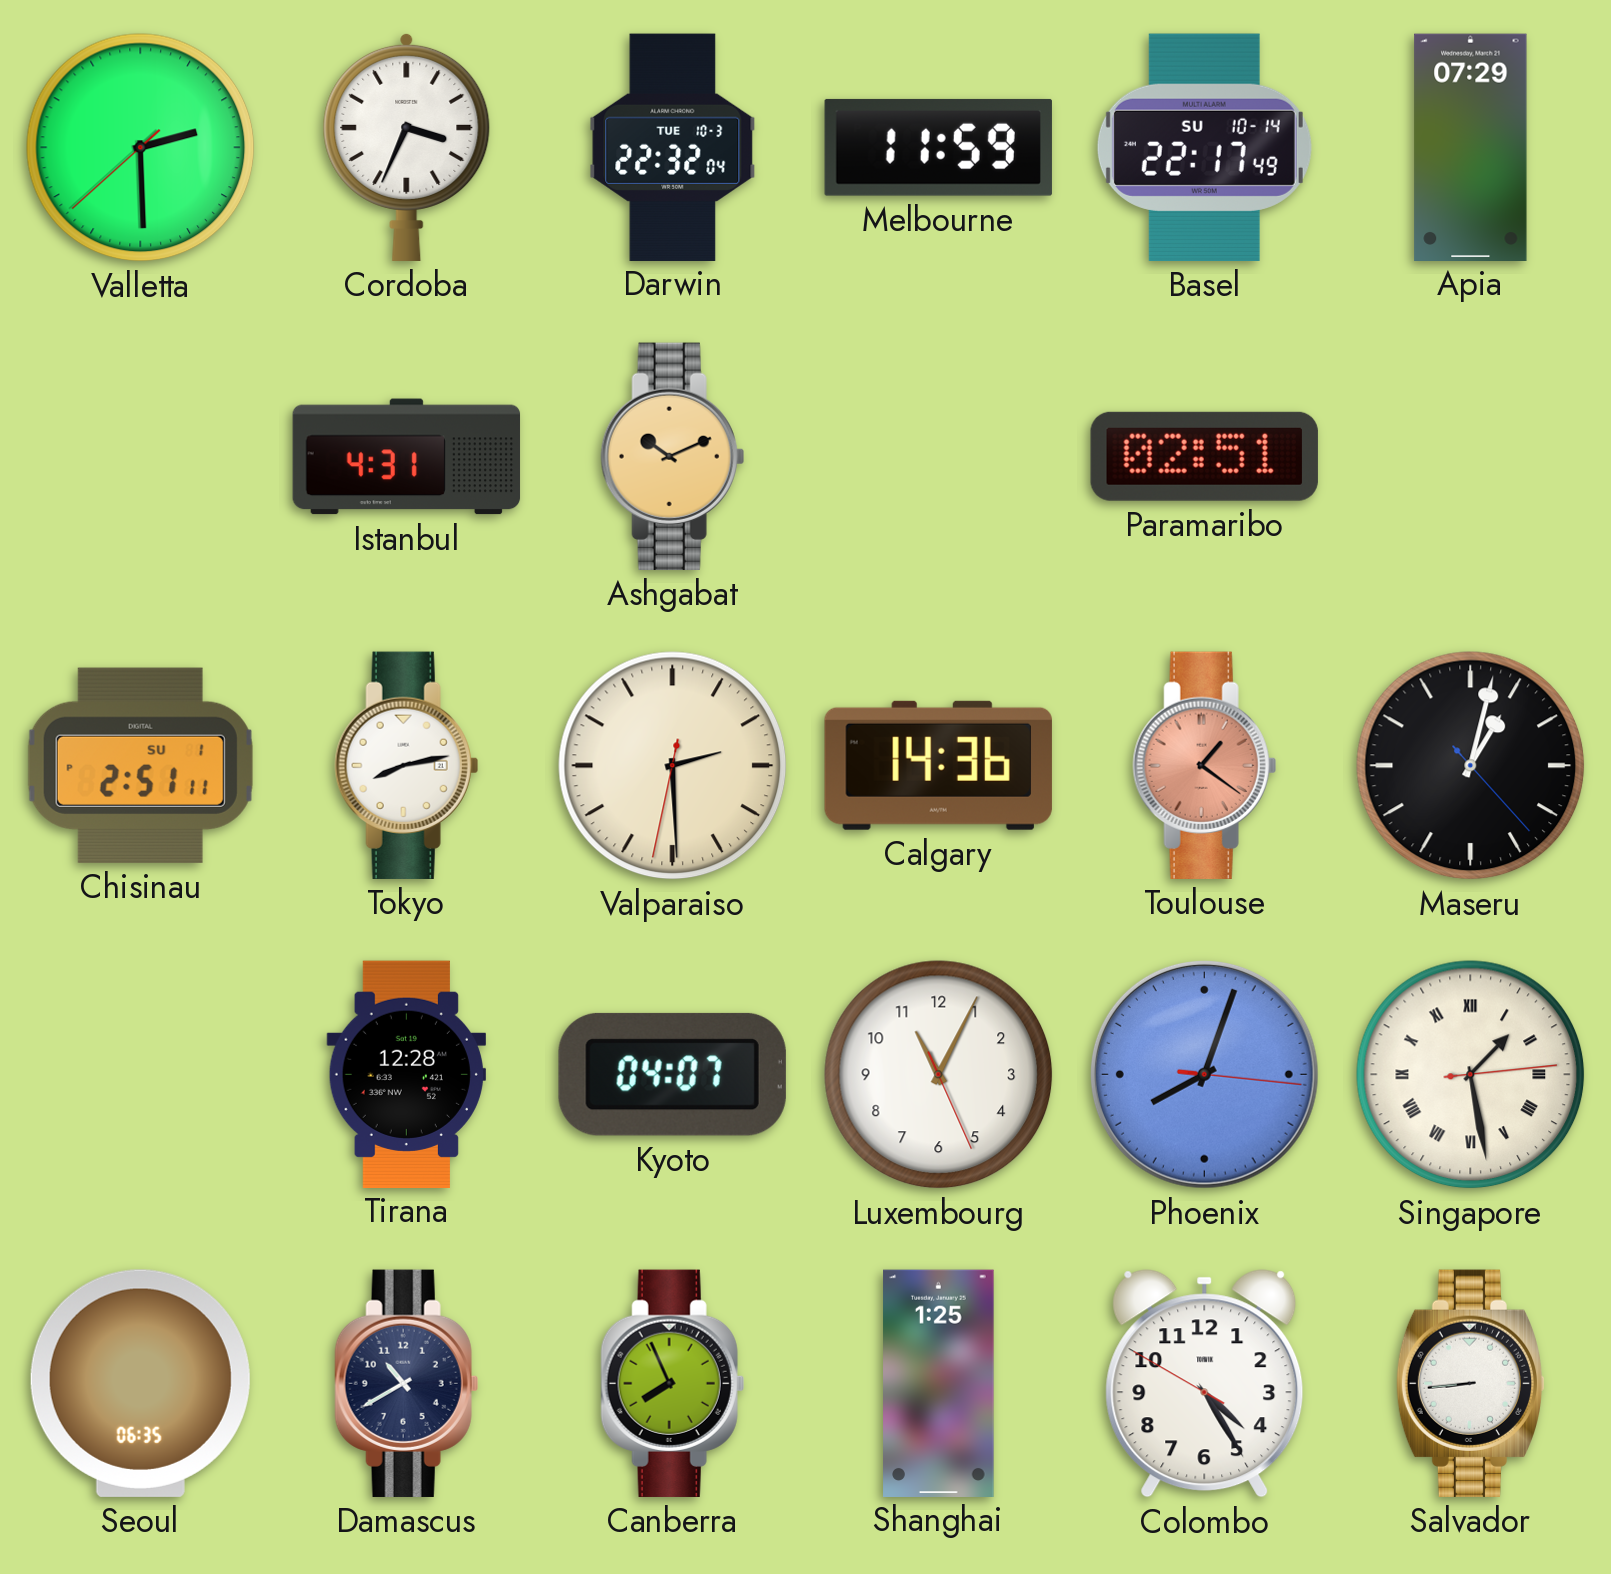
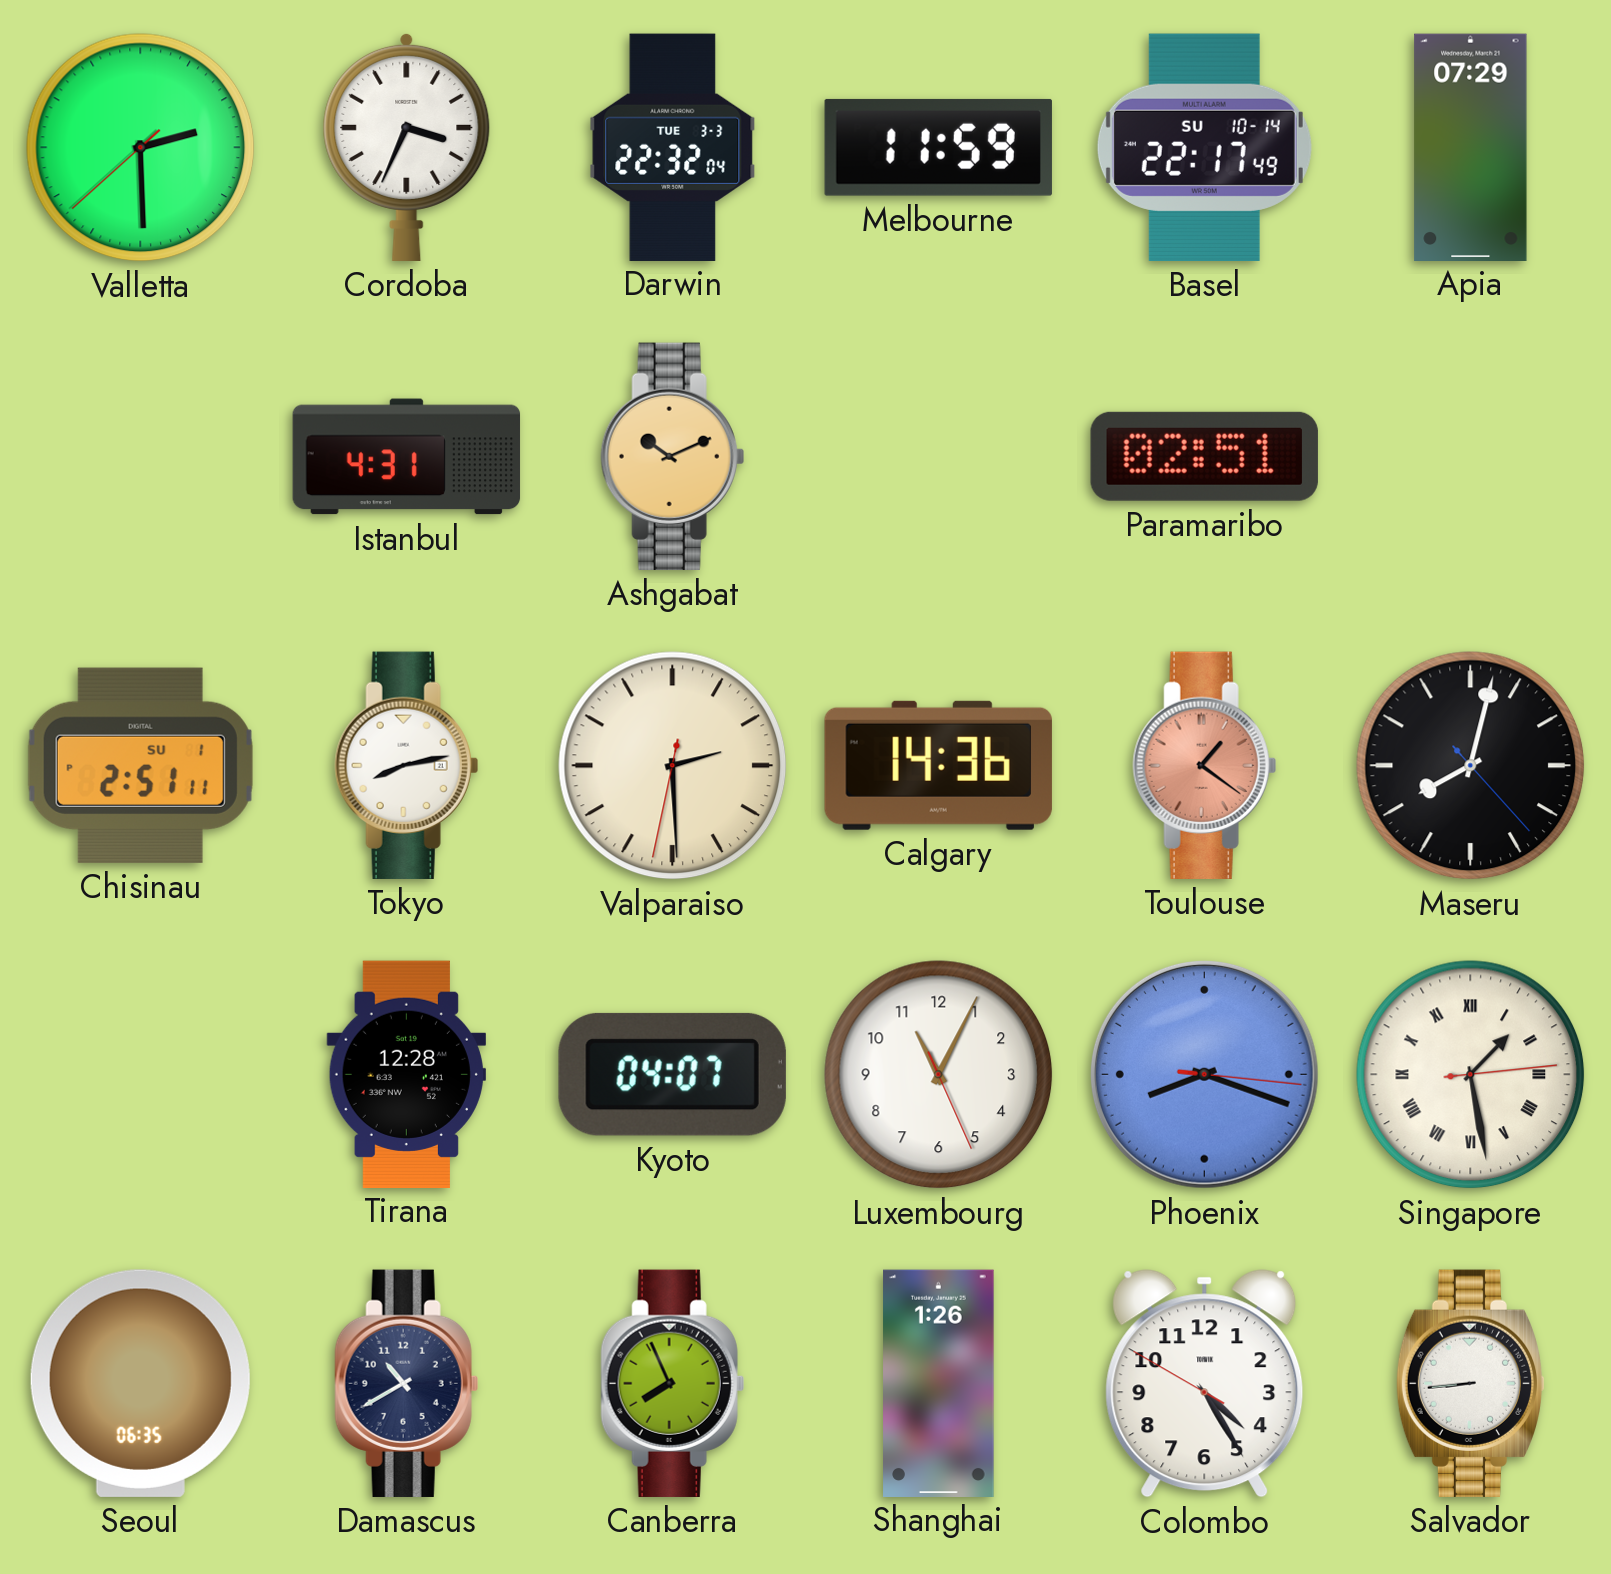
Darwin date: TUE 10-3 -> TUE 3-3 (673, 147)
Maseru: 1:02 -> 8:02 (1471, 766)
Phoenix: 8:03 -> 8:18 (1204, 1074)
Shanghai: 1:25 -> 1:26 (939, 1383)
